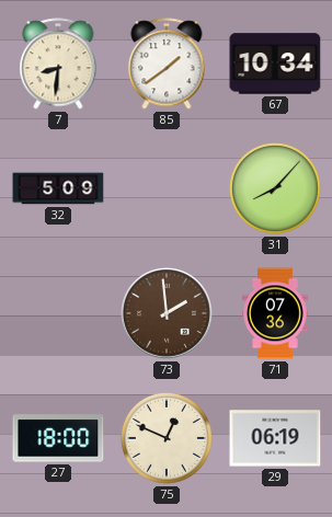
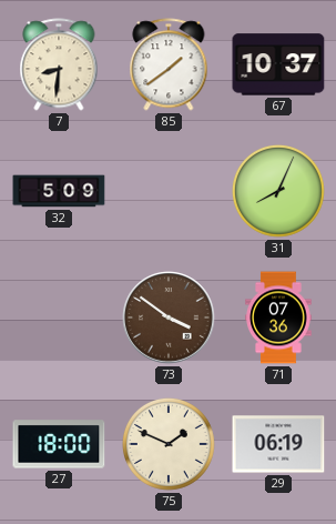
67: 10:34 -> 10:37 (278, 64)
31: 8:07 -> 8:04 (278, 191)
73: 1:59 -> 3:51 (169, 318)
75: 12:49 -> 1:49 (169, 444)
